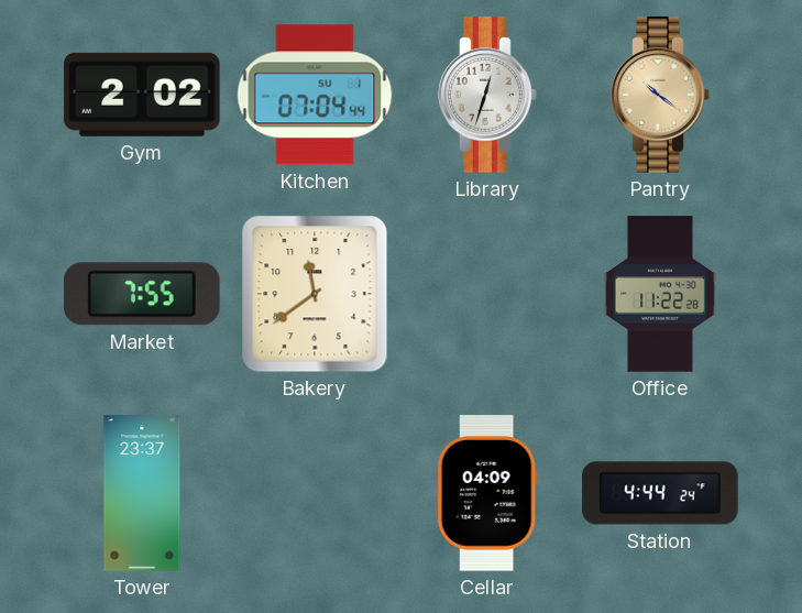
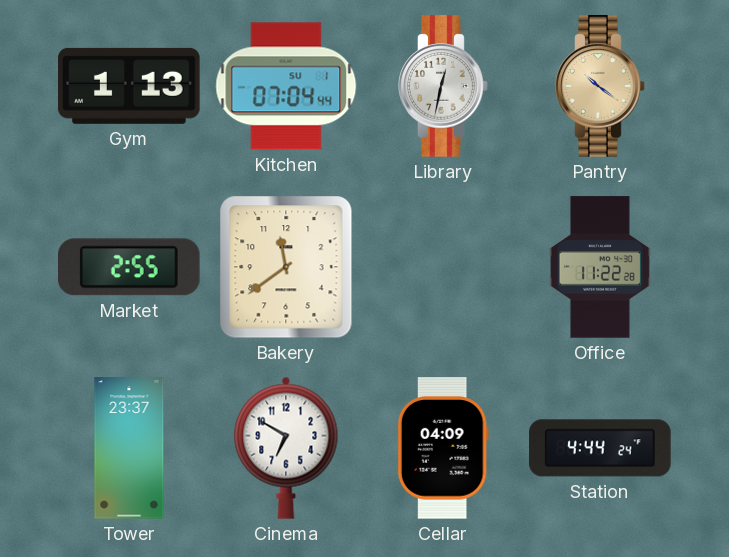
Gym: 2:02 -> 1:13 (129, 86)
Library: 12:33 -> 12:32 (443, 86)
Market: 7:55 -> 2:55 (130, 267)
Cinema: none -> 6:50 (286, 448)
